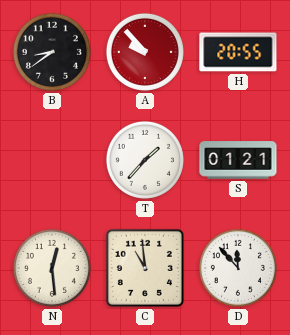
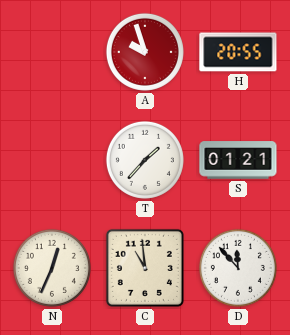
B: 8:39 -> none (52, 52)
A: 9:53 -> 9:57 (145, 52)
N: 12:29 -> 12:34 (52, 268)
